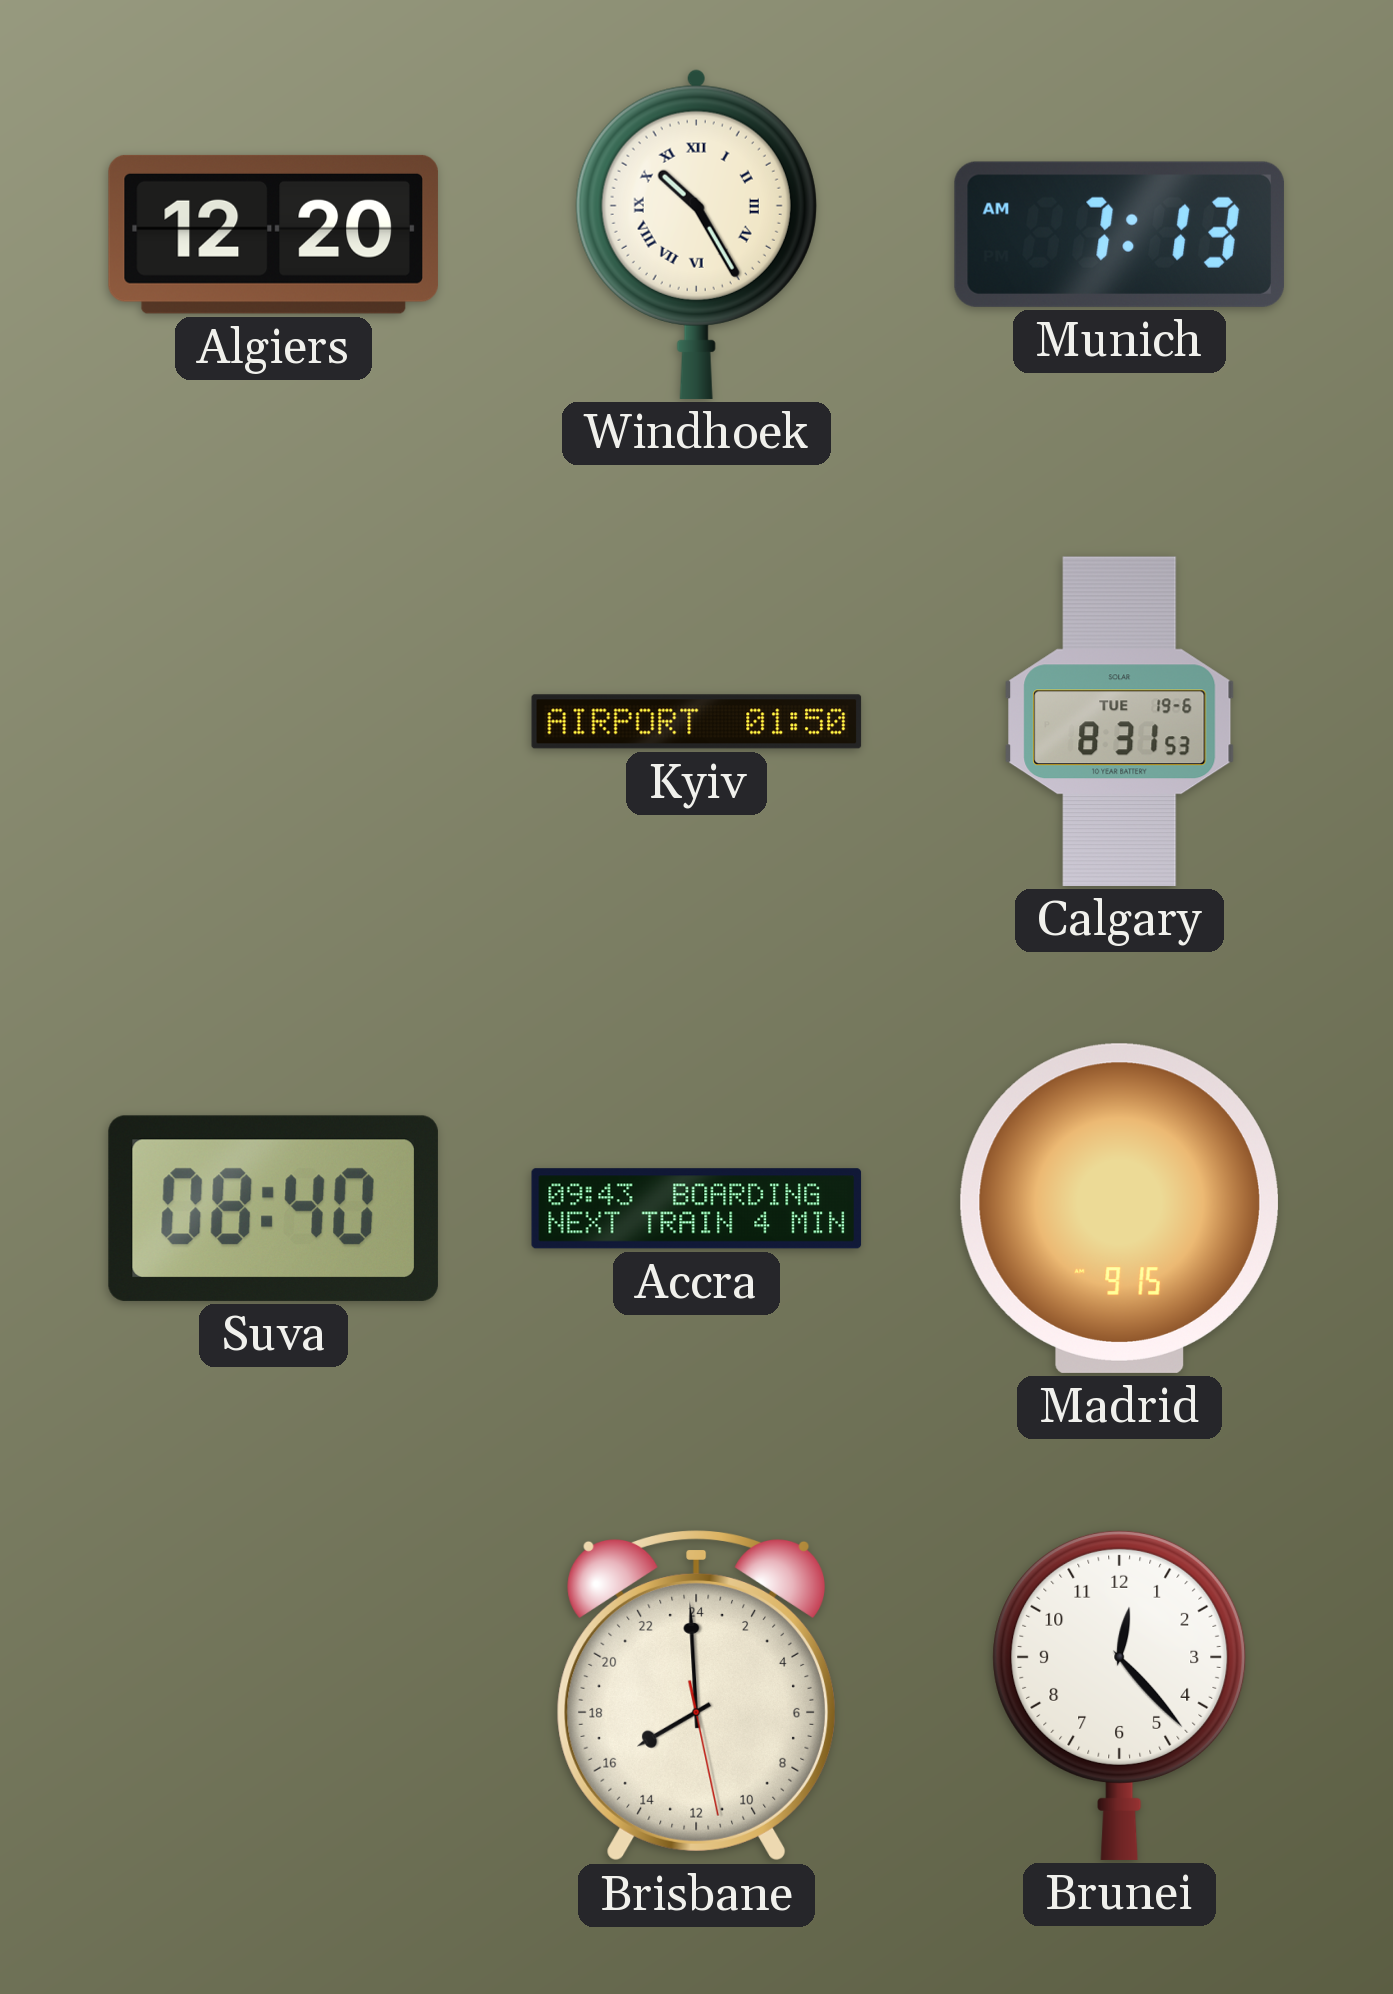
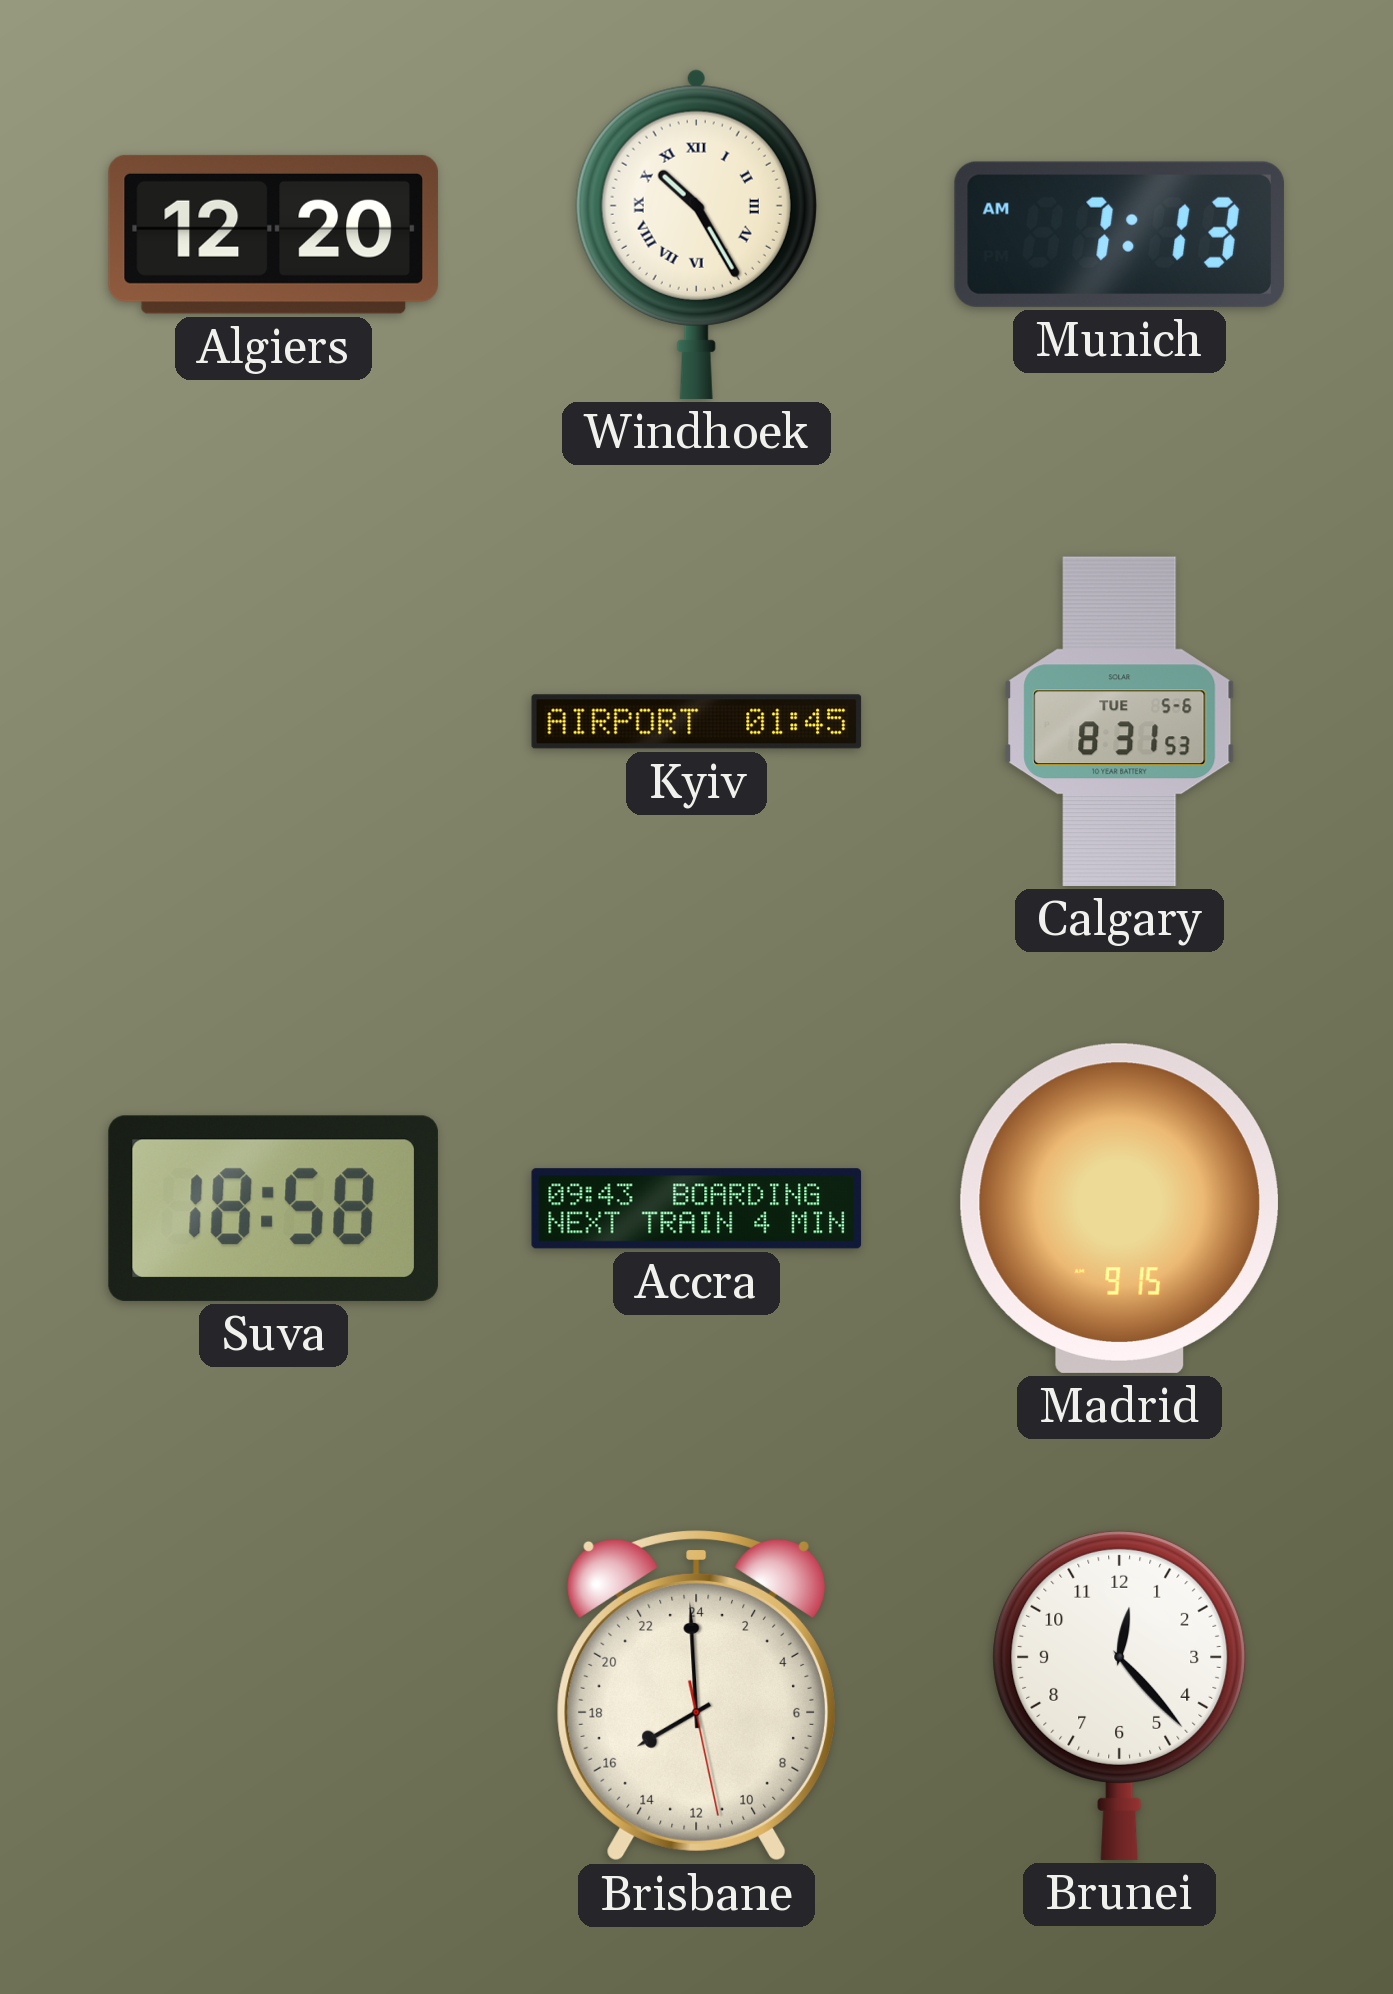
Kyiv: 01:50 -> 01:45 (697, 722)
Calgary date: TUE 19-6 -> TUE 5-6 (1120, 721)
Suva: 08:40 -> 18:58 (273, 1208)
